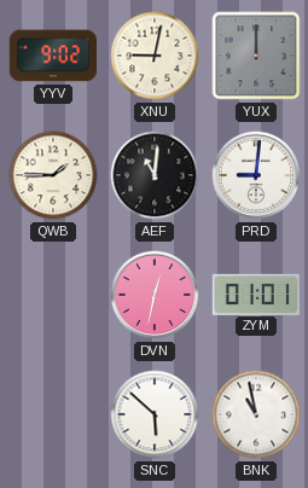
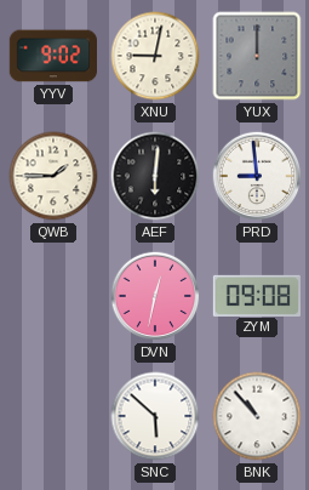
AEF: 11:01 -> 6:01 (155, 176)
PRD: 9:01 -> 8:59 (257, 176)
ZYM: 01:01 -> 09:08 (256, 295)
BNK: 10:58 -> 10:53 (257, 416)
